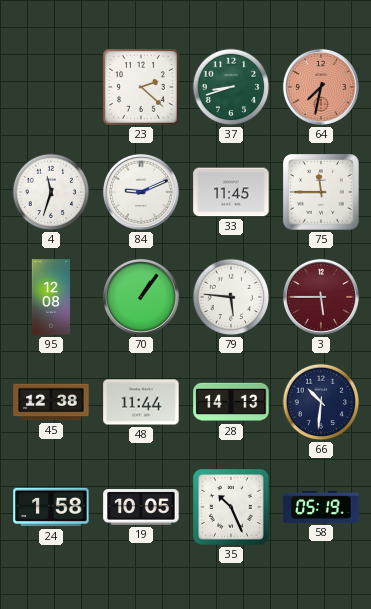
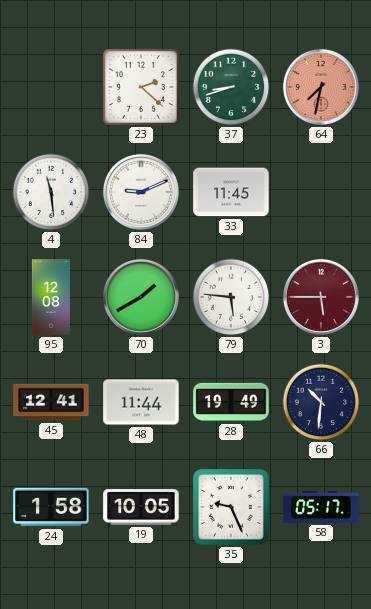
4: 11:33 -> 11:29 (51, 192)
75: 11:45 -> none (322, 193)
70: 1:06 -> 1:40 (141, 297)
45: 12:38 -> 12:41 (51, 402)
28: 14:13 -> 19:49 (231, 402)
35: 10:26 -> 9:26 (232, 508)
58: 05:19 -> 05:17 (321, 507)
